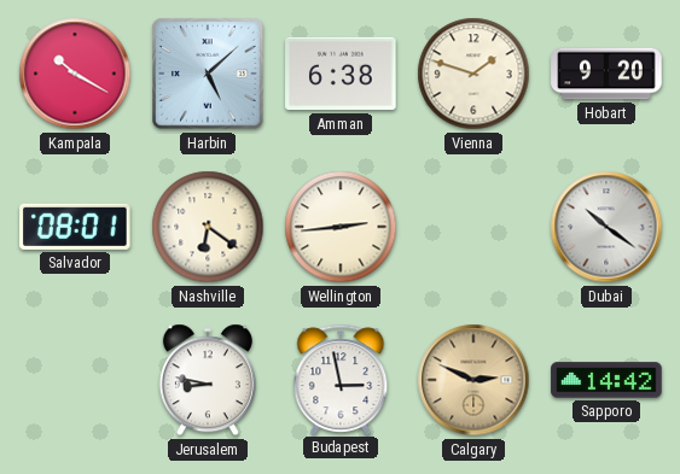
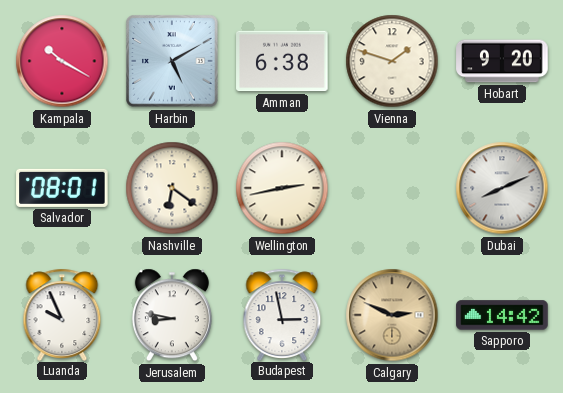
Harbin: 5:08 -> 5:10 (172, 61)
Wellington: 2:44 -> 2:43 (282, 188)
Dubai: 10:21 -> 8:11 (502, 188)
Luanda: none -> 9:56 (62, 314)
